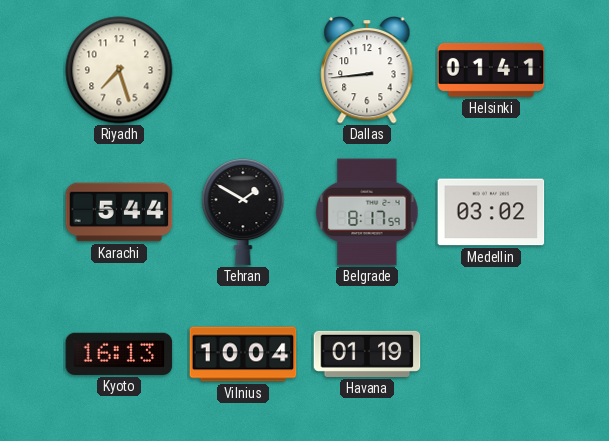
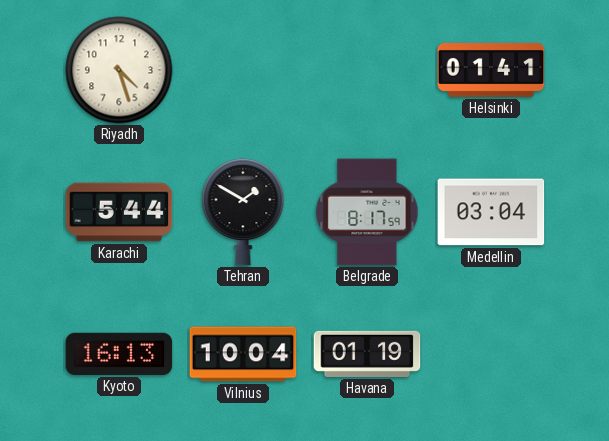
Riyadh: 7:27 -> 4:27 (119, 70)
Dallas: 8:44 -> none (367, 71)
Medellin: 03:02 -> 03:04 (491, 212)
